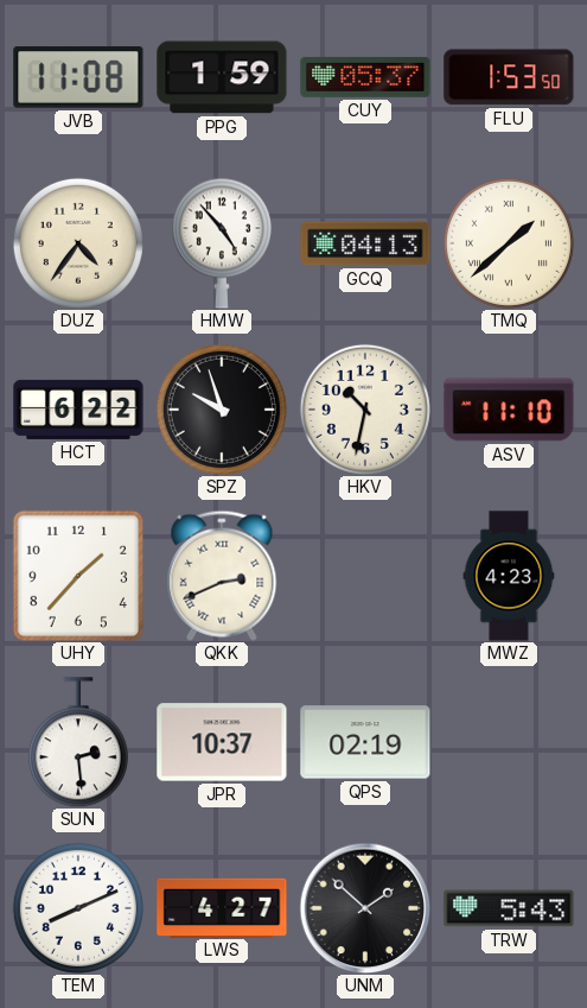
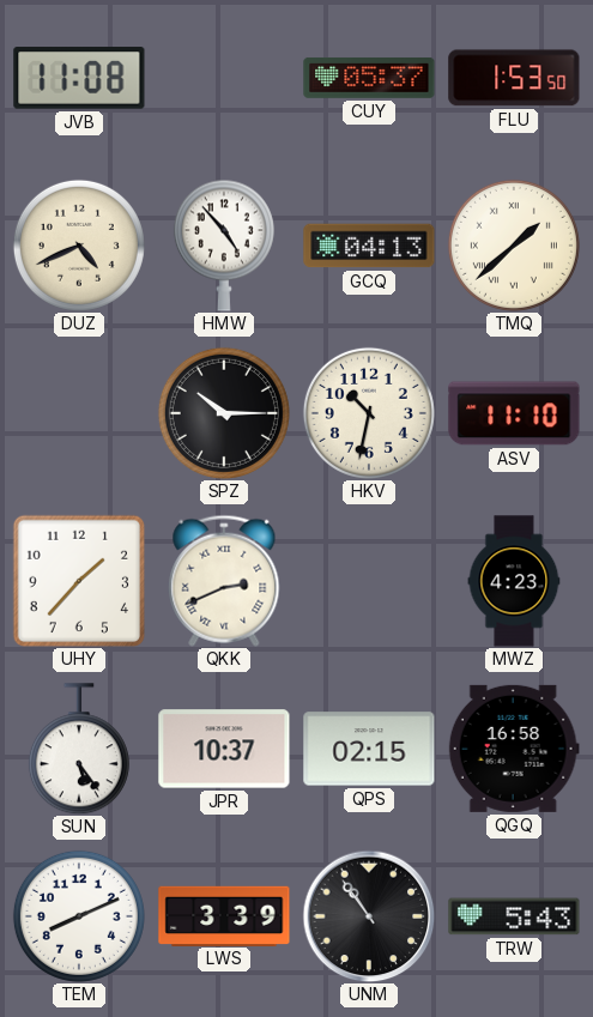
PPG: 1:59 -> none (222, 77)
DUZ: 4:36 -> 4:41 (79, 246)
HCT: 6:22 -> none (78, 410)
SPZ: 9:57 -> 10:15 (224, 413)
SUN: 2:29 -> 5:24 (79, 749)
QPS: 02:19 -> 02:15 (369, 749)
QGQ: none -> 16:58 (514, 749)
LWS: 4:27 -> 3:39 (224, 915)
UNM: 1:52 -> 10:54 (369, 916)
